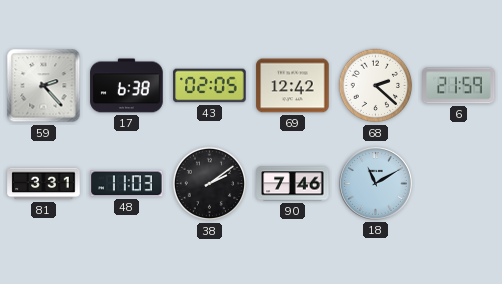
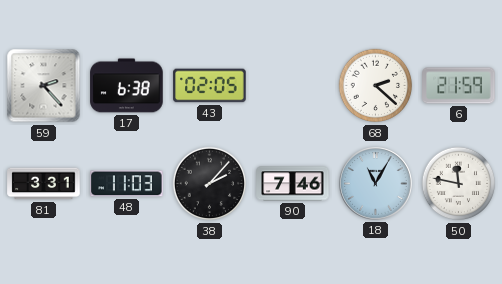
69: 12:42 -> none (293, 86)
38: 2:09 -> 2:07 (210, 184)
18: 11:10 -> 11:05 (376, 184)
50: none -> 11:47 (459, 184)
